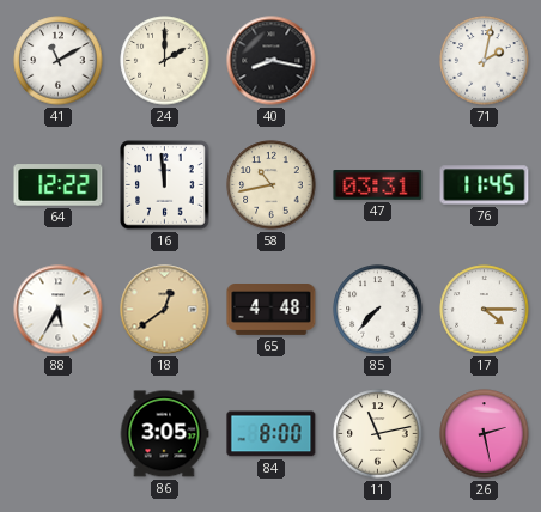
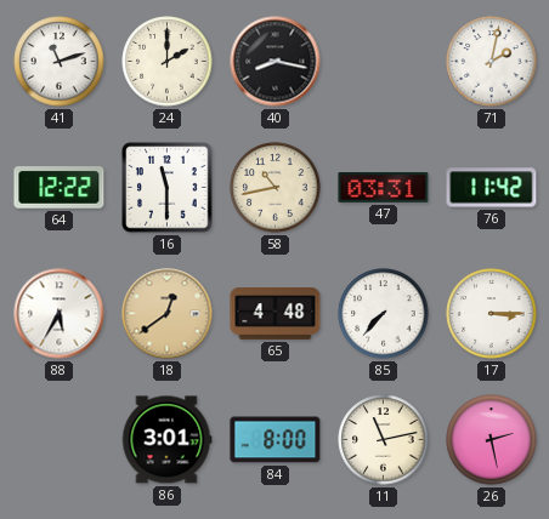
41: 11:10 -> 11:12 (60, 62)
16: 11:59 -> 11:30 (168, 188)
76: 11:45 -> 11:42 (492, 188)
17: 4:15 -> 3:15 (492, 314)
86: 3:05 -> 3:01 (166, 440)
